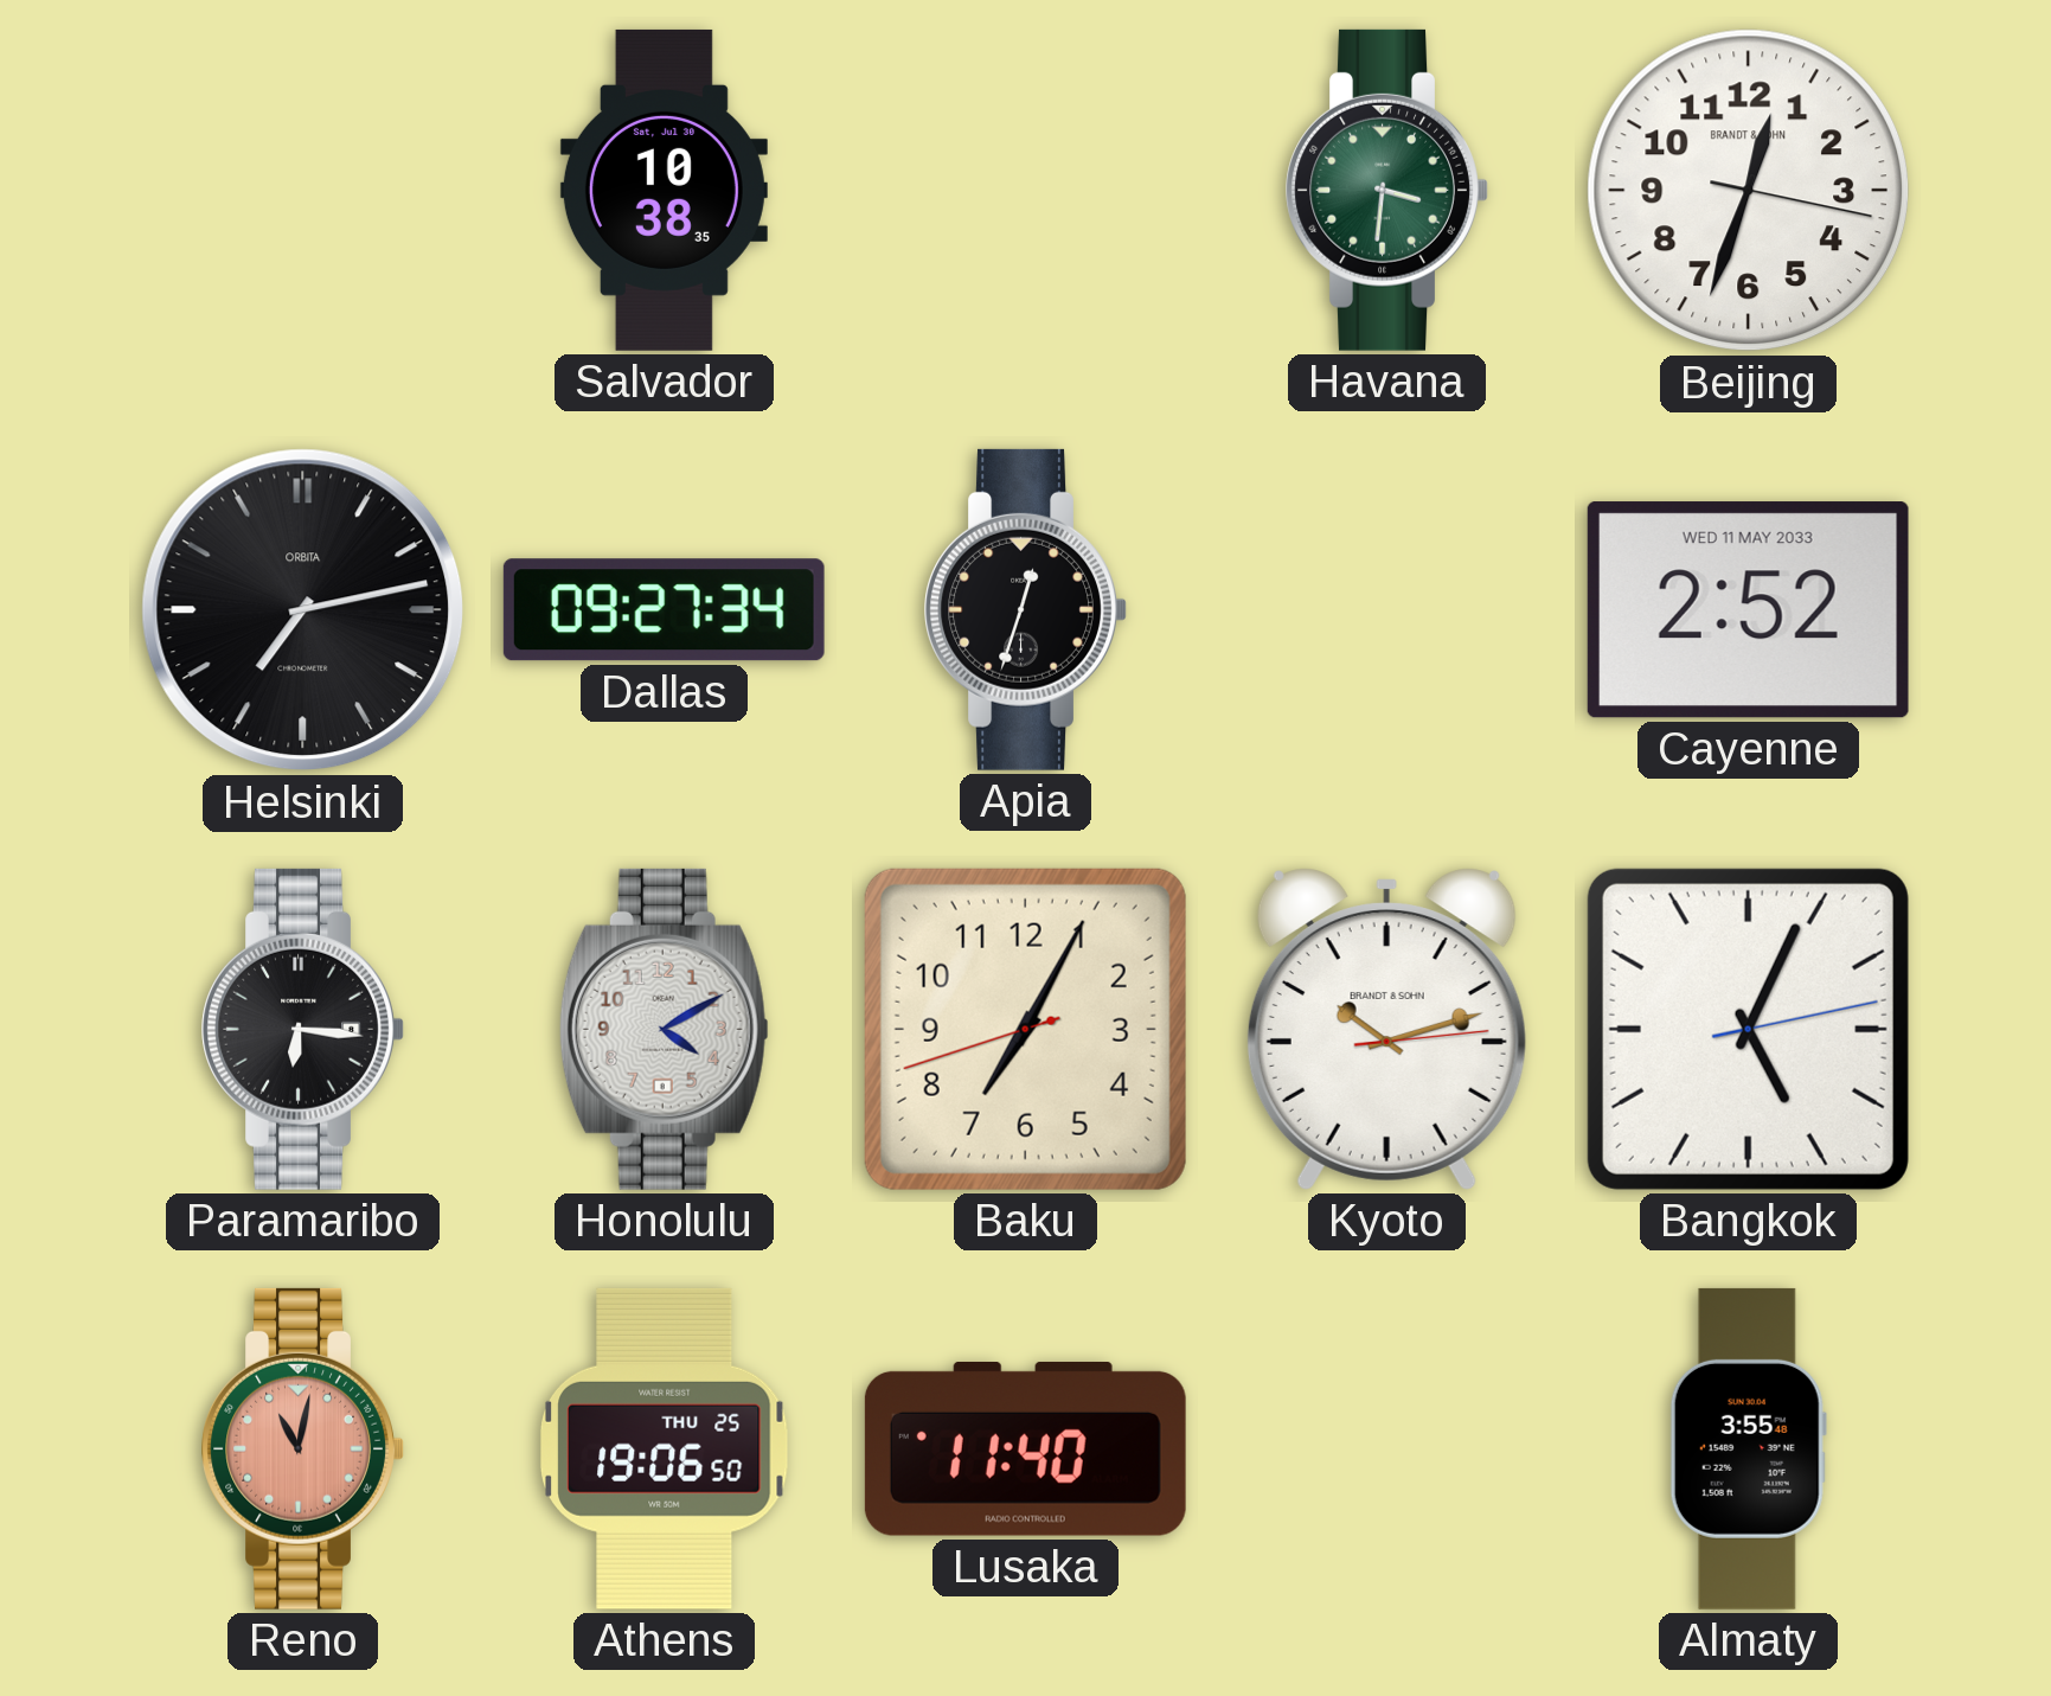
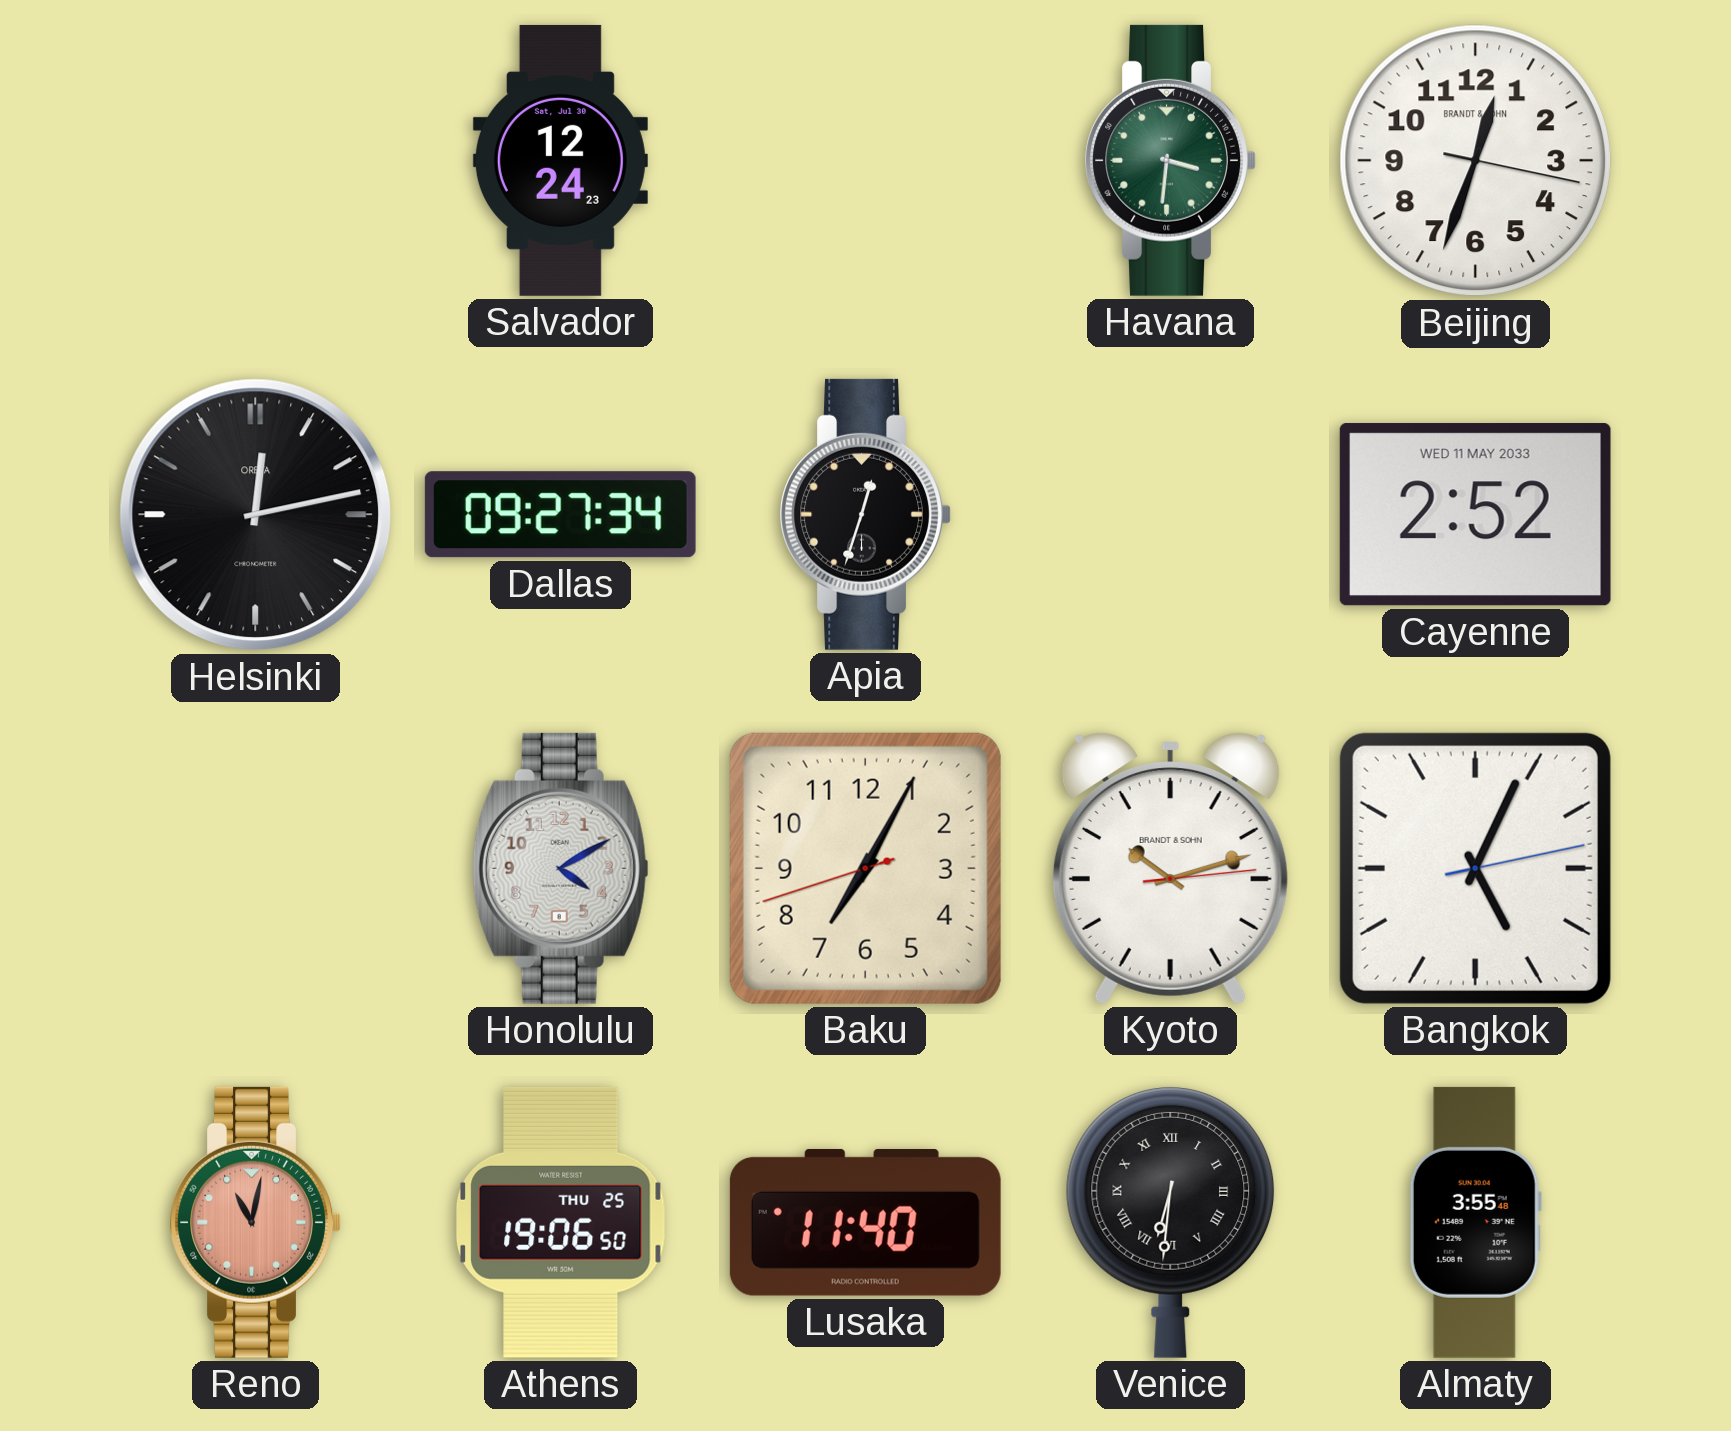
Salvador: 10:38 -> 12:24 (560, 160)
Helsinki: 7:13 -> 12:13 (256, 515)
Paramaribo: 6:16 -> none (302, 1029)
Venice: none -> 6:31 (1171, 1222)
